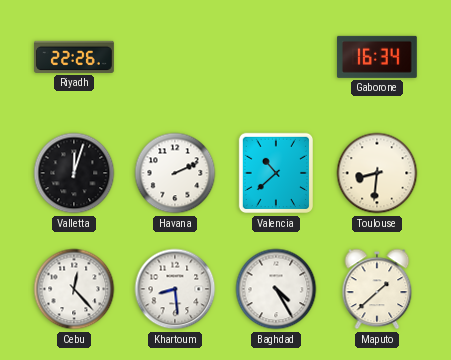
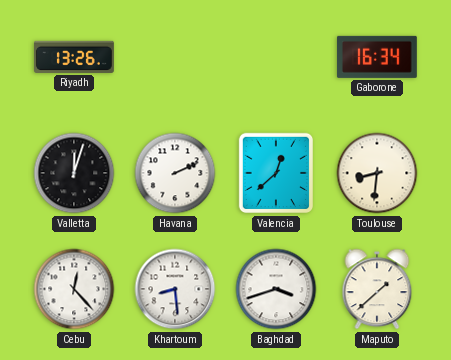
Riyadh: 22:26 -> 13:26 (74, 57)
Valencia: 10:38 -> 12:38 (275, 173)
Baghdad: 4:25 -> 3:42 (276, 289)
